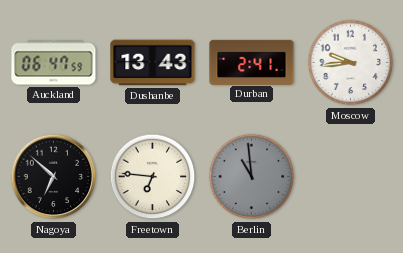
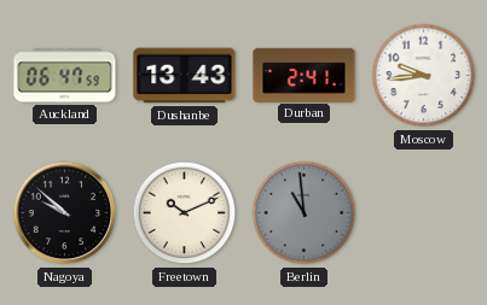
Nagoya: 6:52 -> 9:52 (65, 213)
Freetown: 6:46 -> 10:11 (185, 213)
